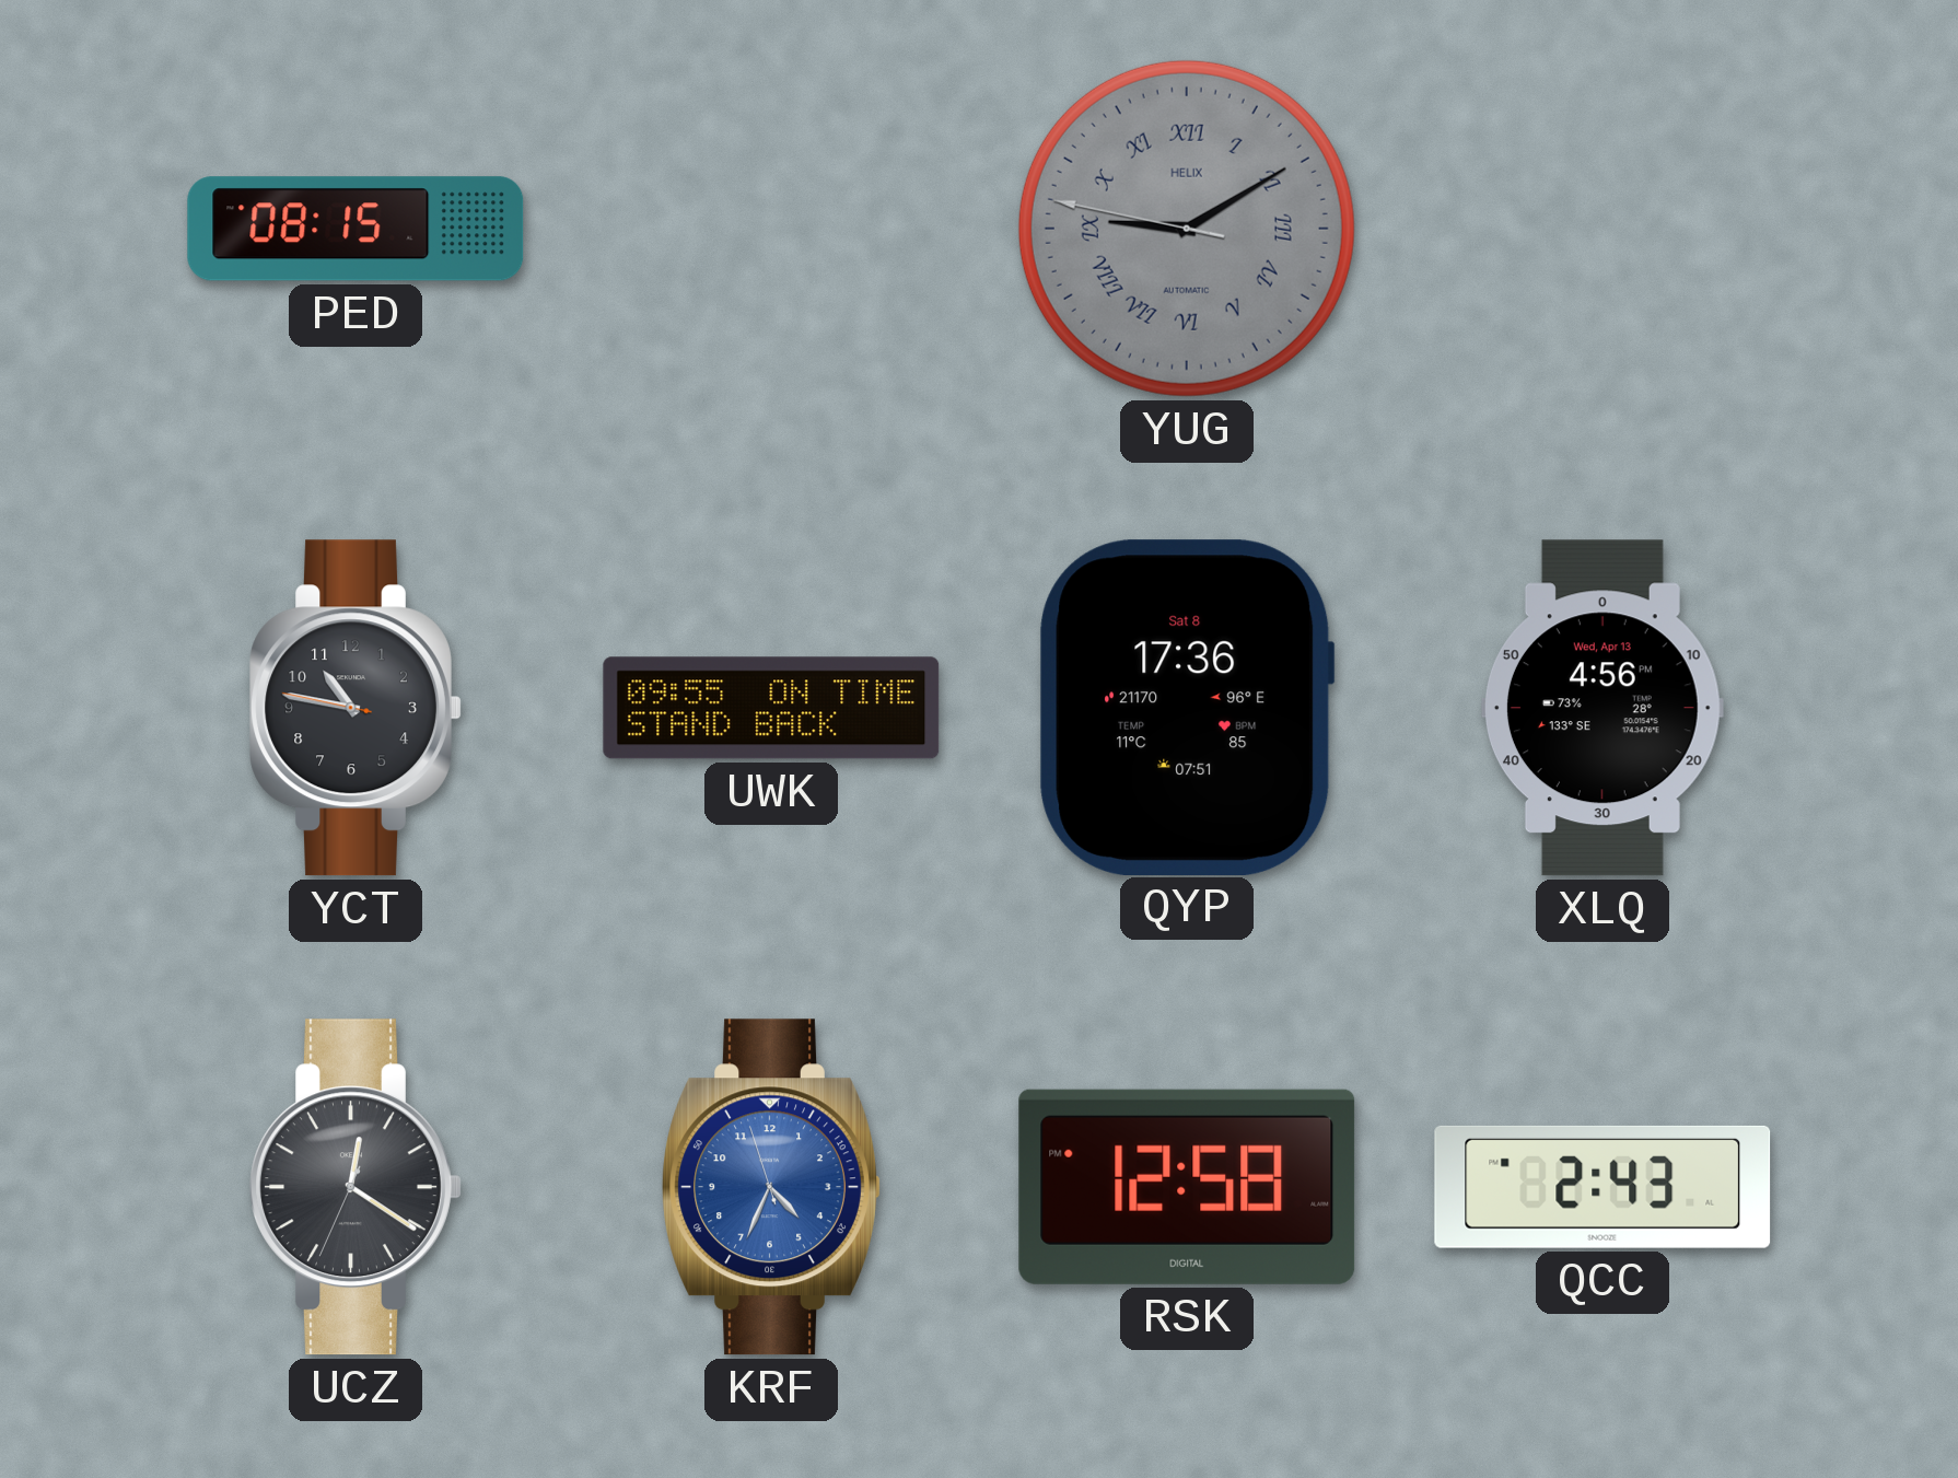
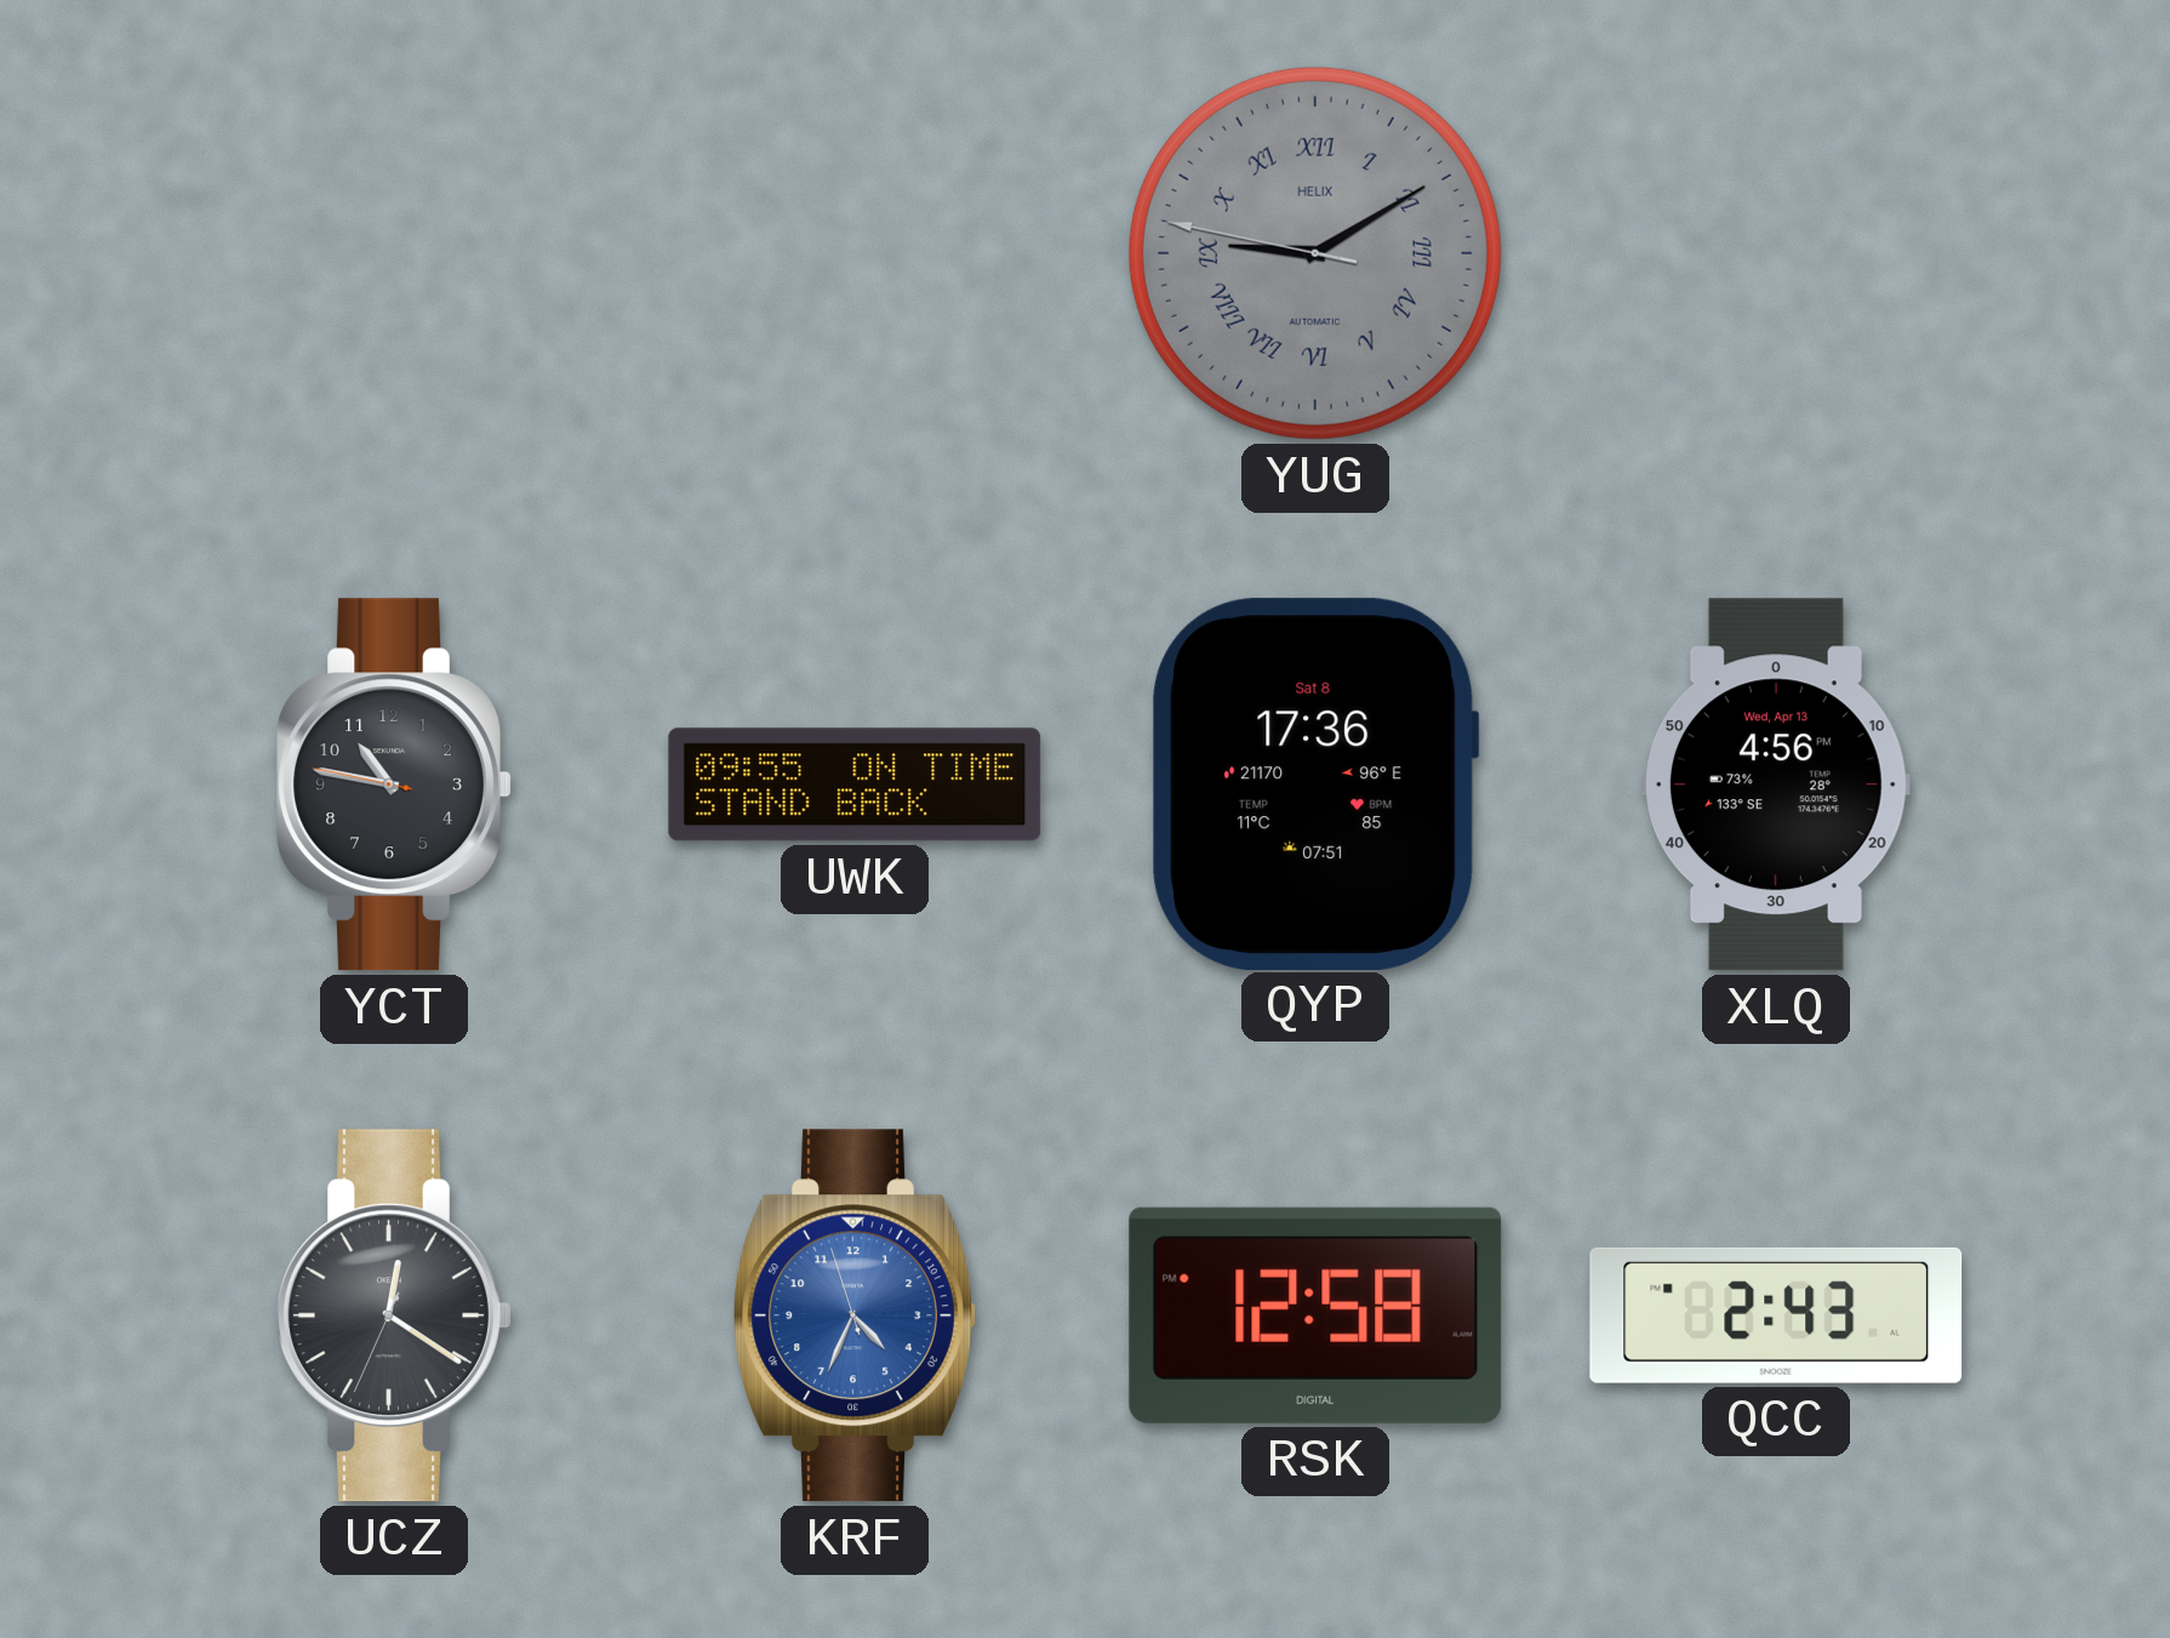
PED: 08:15 -> none (356, 229)
